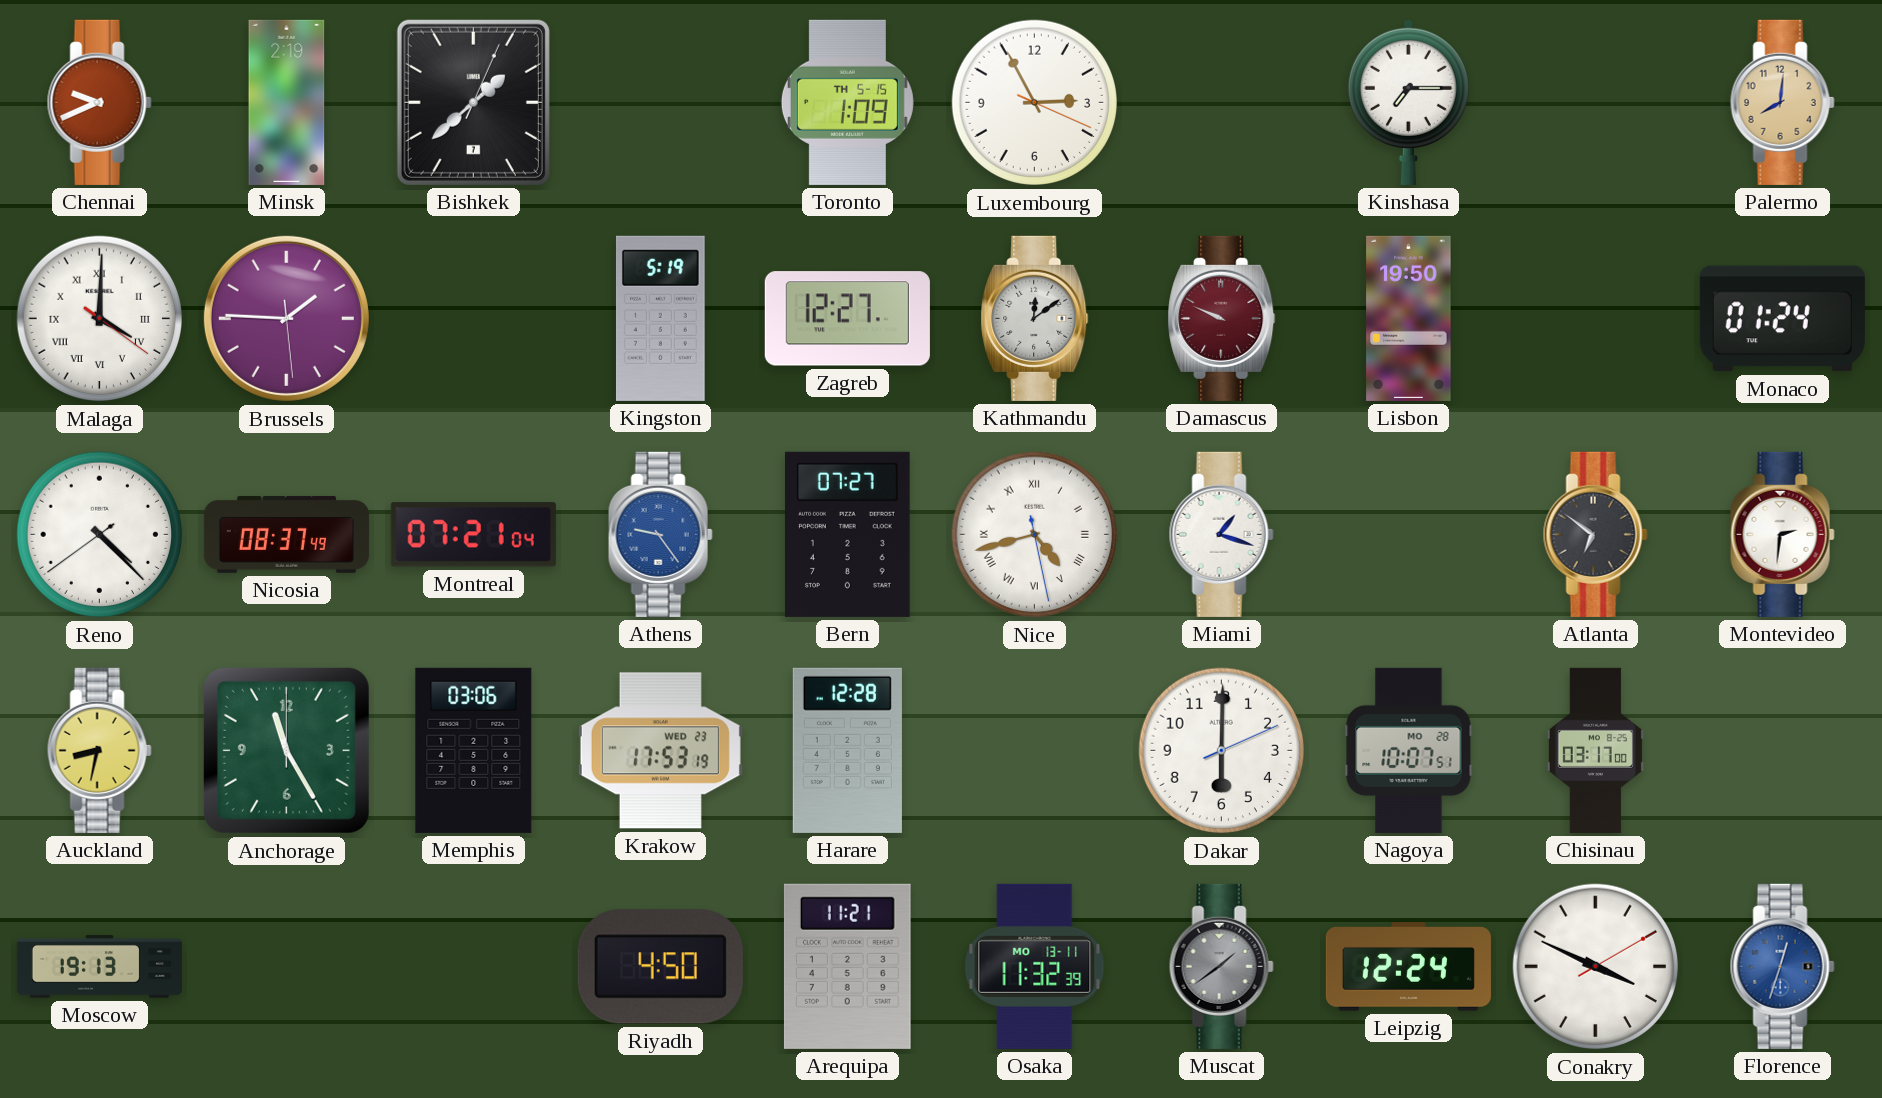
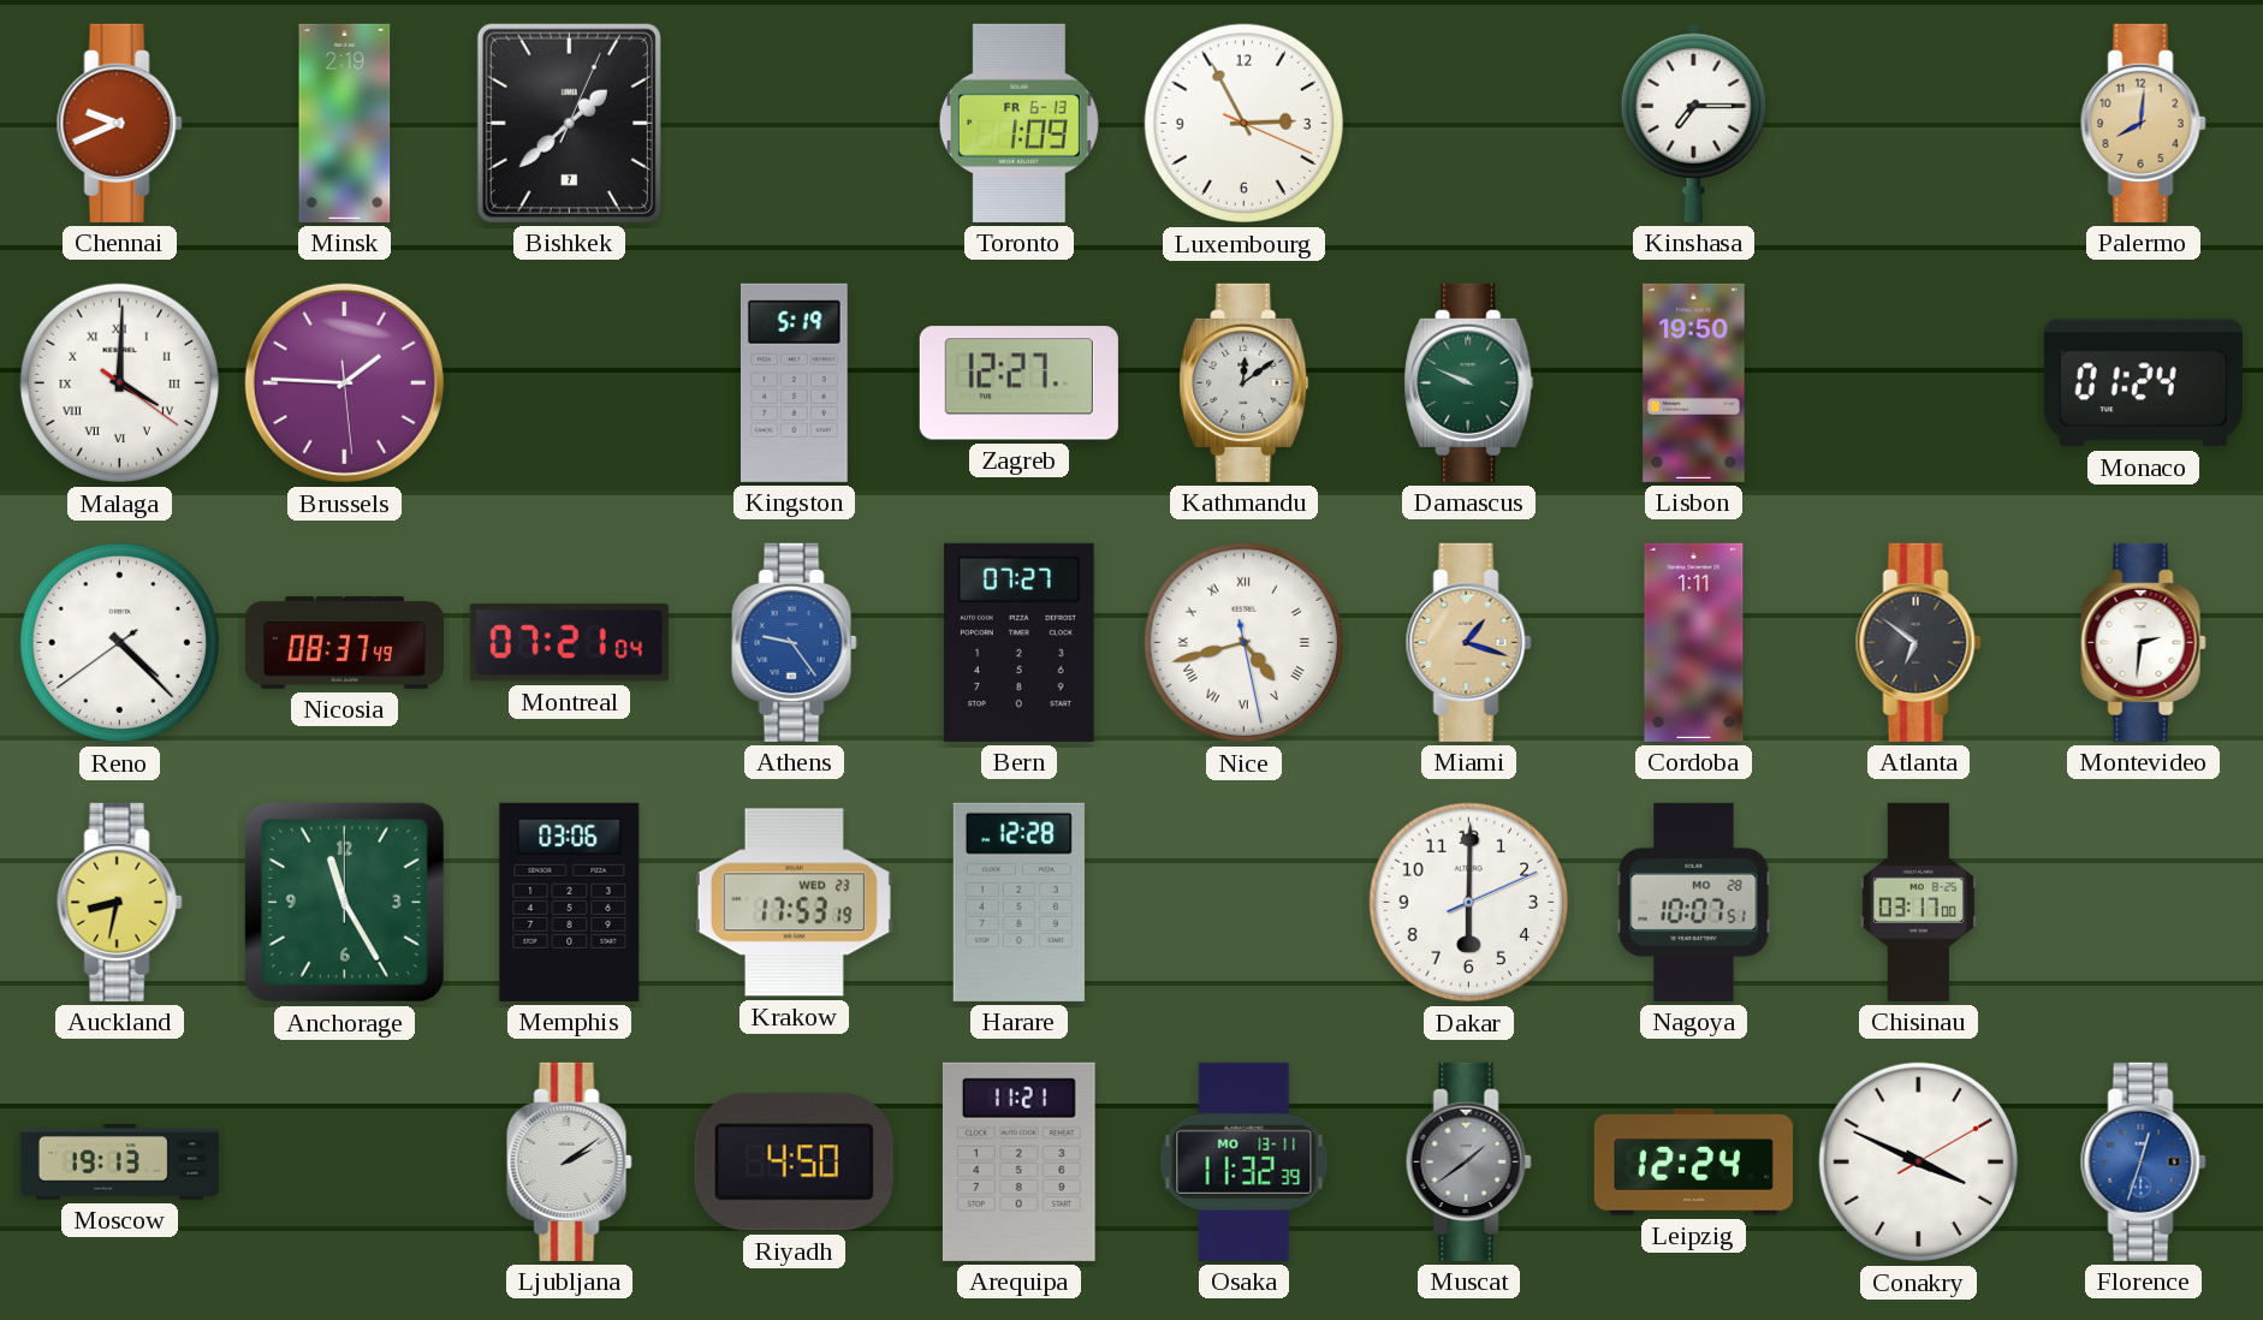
Toronto date: TH 5-15 -> FR 6-13 (1018, 123)
Damascus dial: burgundy -> green (1469, 382)
Miami dial: white -> champagne (1468, 642)
Cordoba: none -> 1:11 (1694, 642)
Ljubljana: none -> 2:09 (569, 1161)
